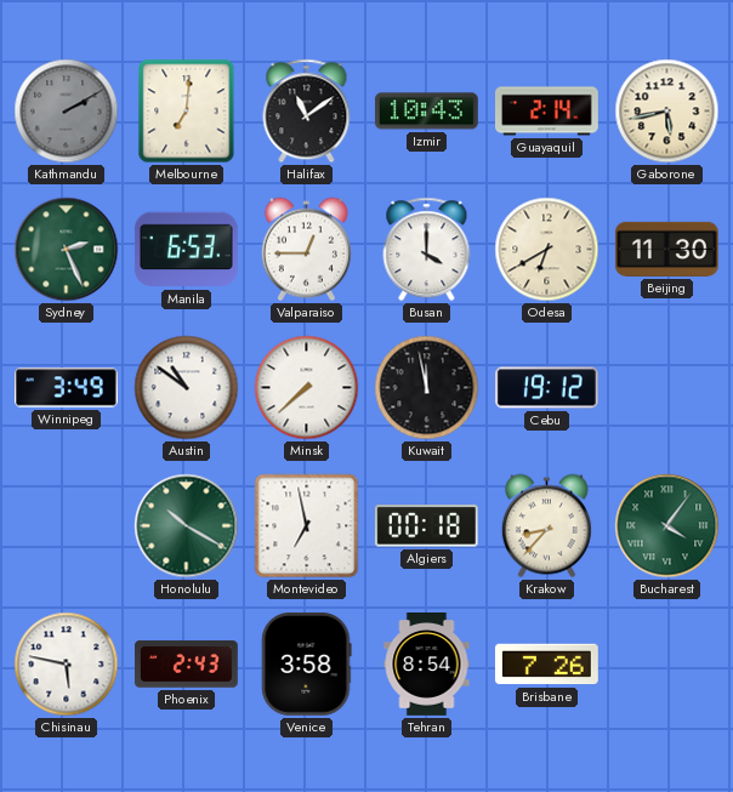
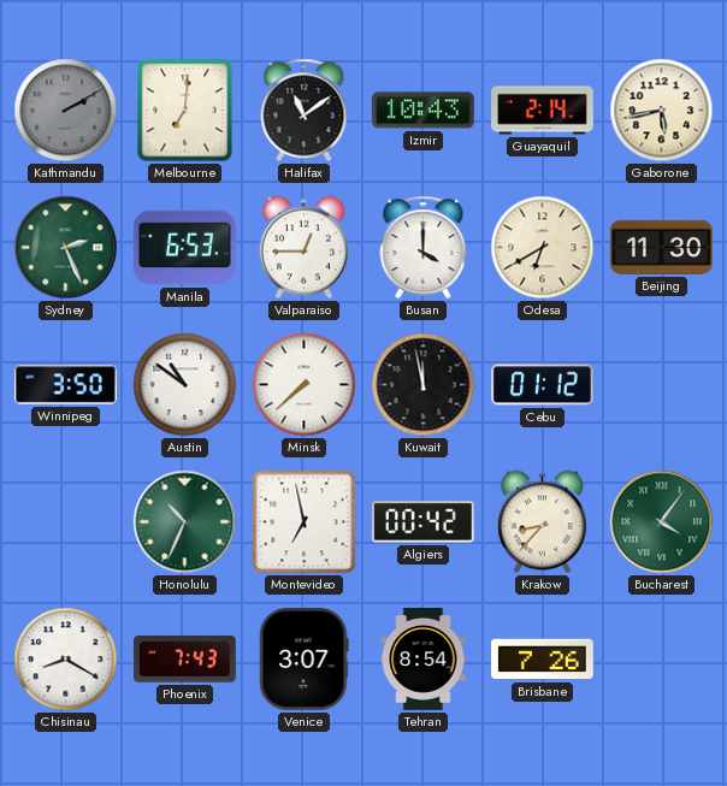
Winnipeg: 3:49 -> 3:50 (66, 385)
Cebu: 19:12 -> 01:12 (543, 385)
Honolulu: 10:20 -> 10:34 (185, 522)
Algiers: 00:18 -> 00:42 (422, 522)
Chisinau: 5:47 -> 8:20 (66, 660)
Phoenix: 2:43 -> 7:43 (185, 660)
Venice: 3:58 -> 3:07 (305, 660)
